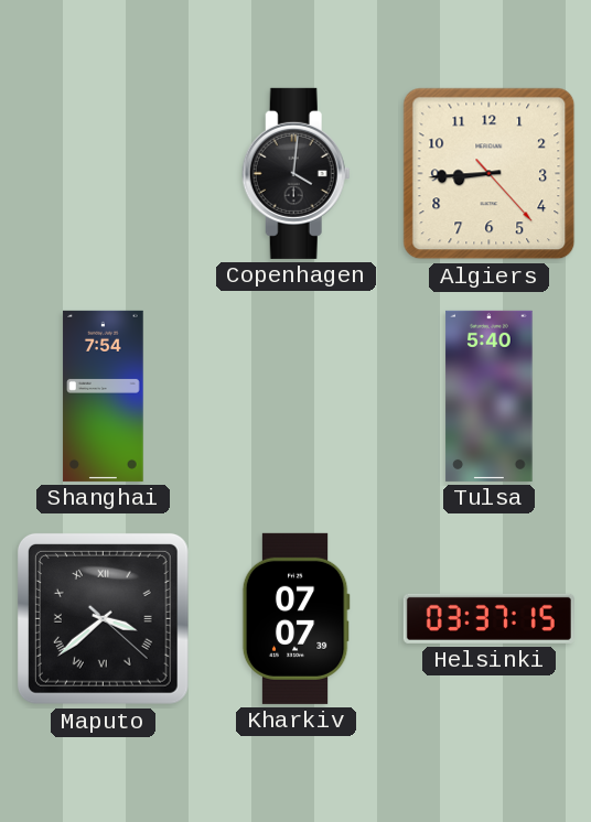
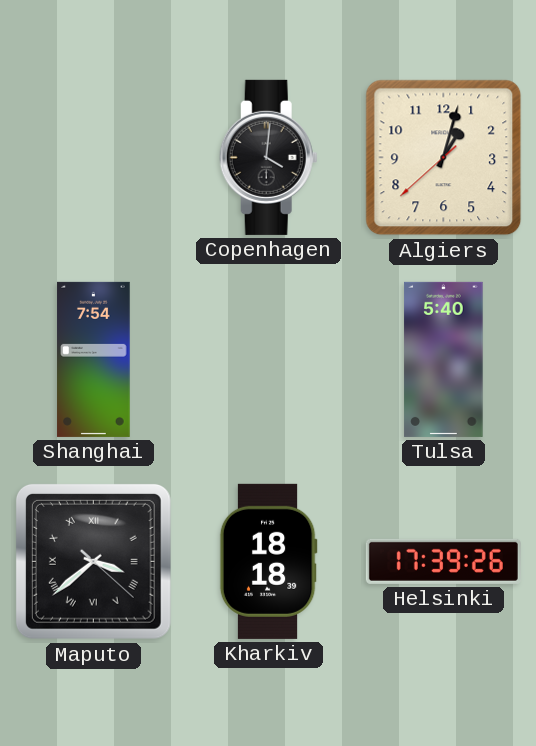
Algiers: 8:44 -> 1:02 (444, 158)
Kharkiv: 07:07 -> 18:18 (268, 561)
Helsinki: 03:37 -> 17:39 (443, 561)
